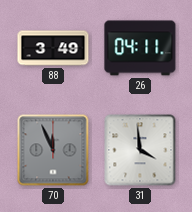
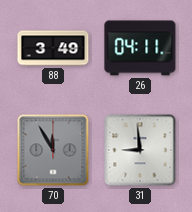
70: 11:56 -> 11:55 (53, 150)
31: 3:59 -> 8:59 (140, 150)
